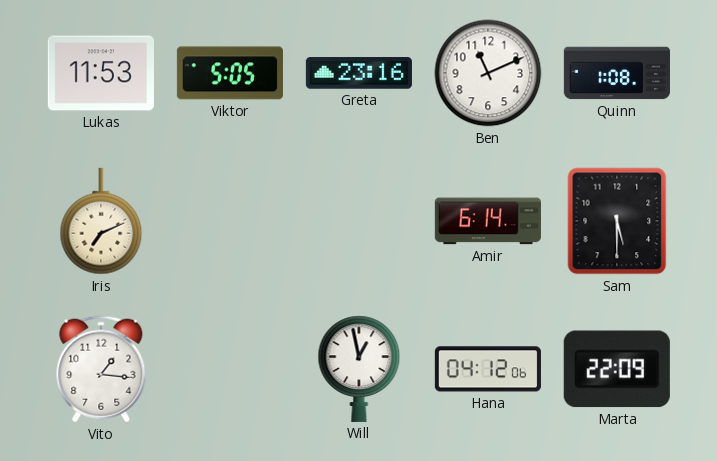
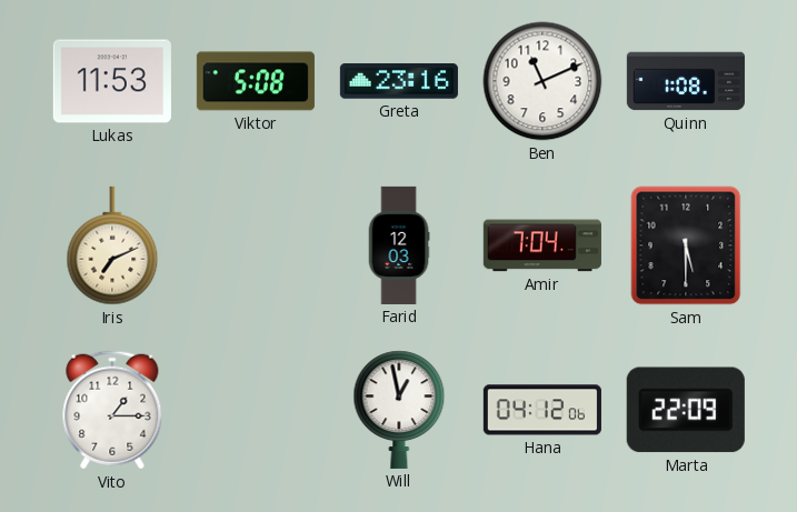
Viktor: 5:05 -> 5:08 (256, 81)
Farid: none -> 12:03 (399, 245)
Amir: 6:14 -> 7:04 (542, 245)
Vito: 1:16 -> 1:15 (112, 410)
